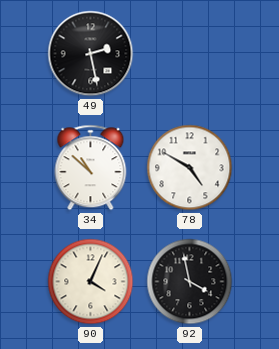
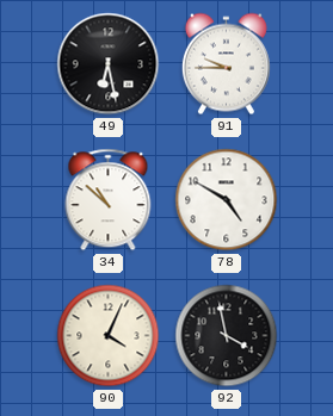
49: 2:28 -> 6:28 (109, 64)
91: none -> 9:45 (226, 64)
